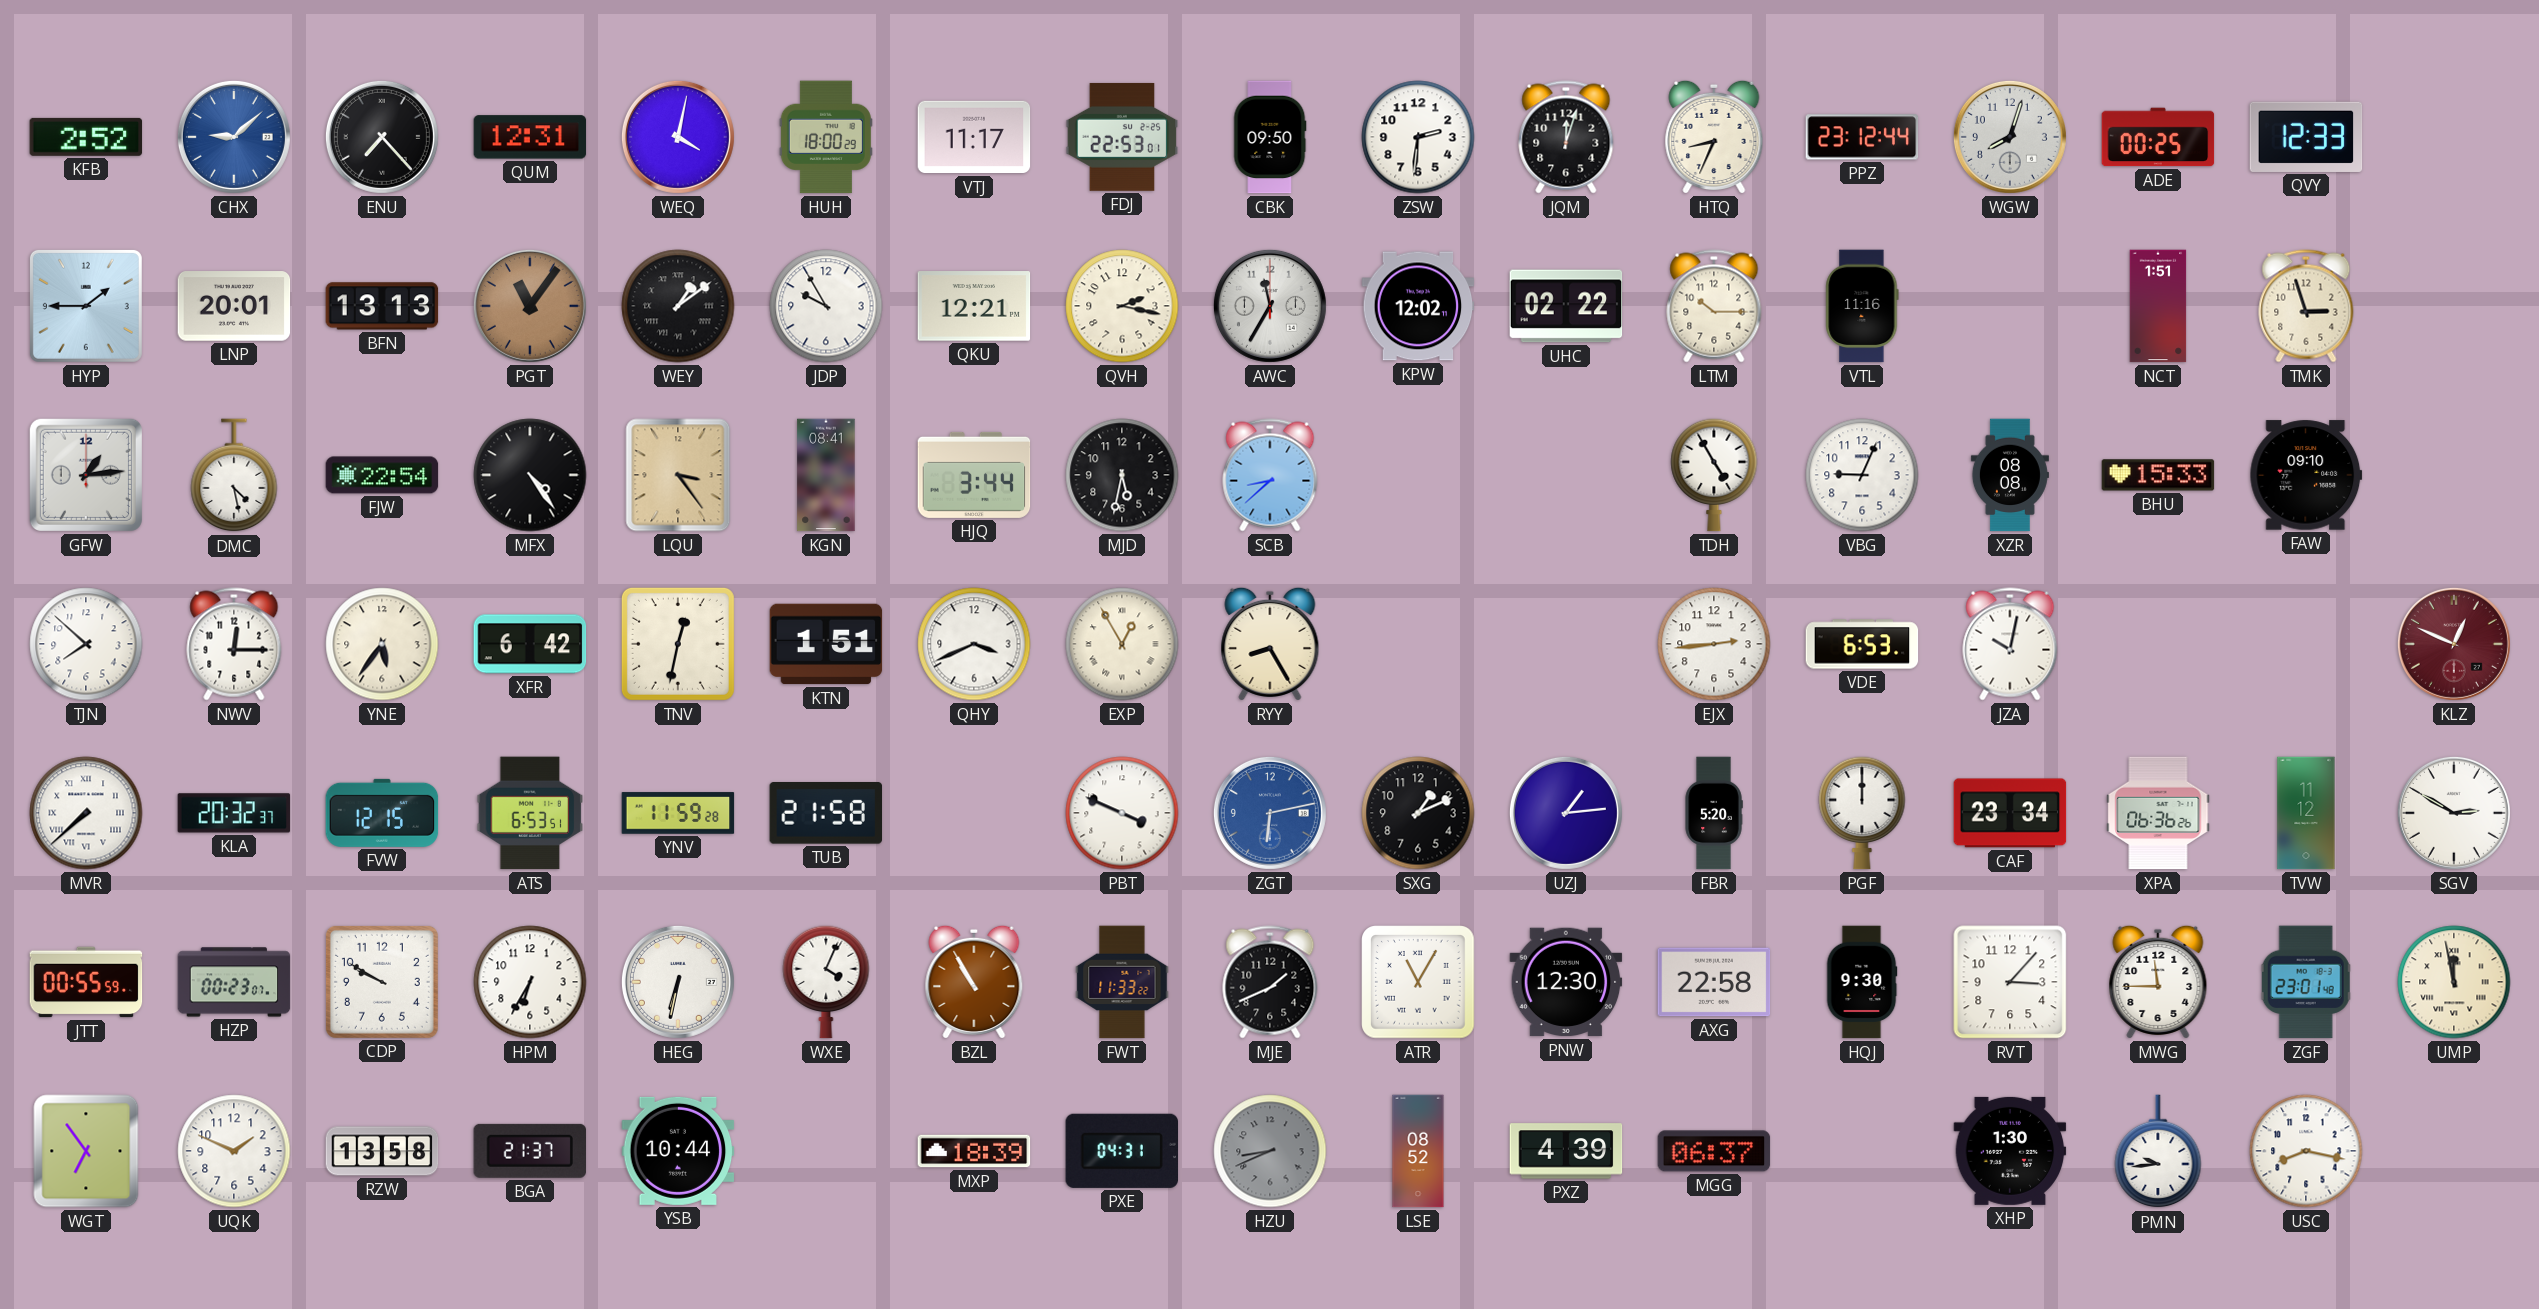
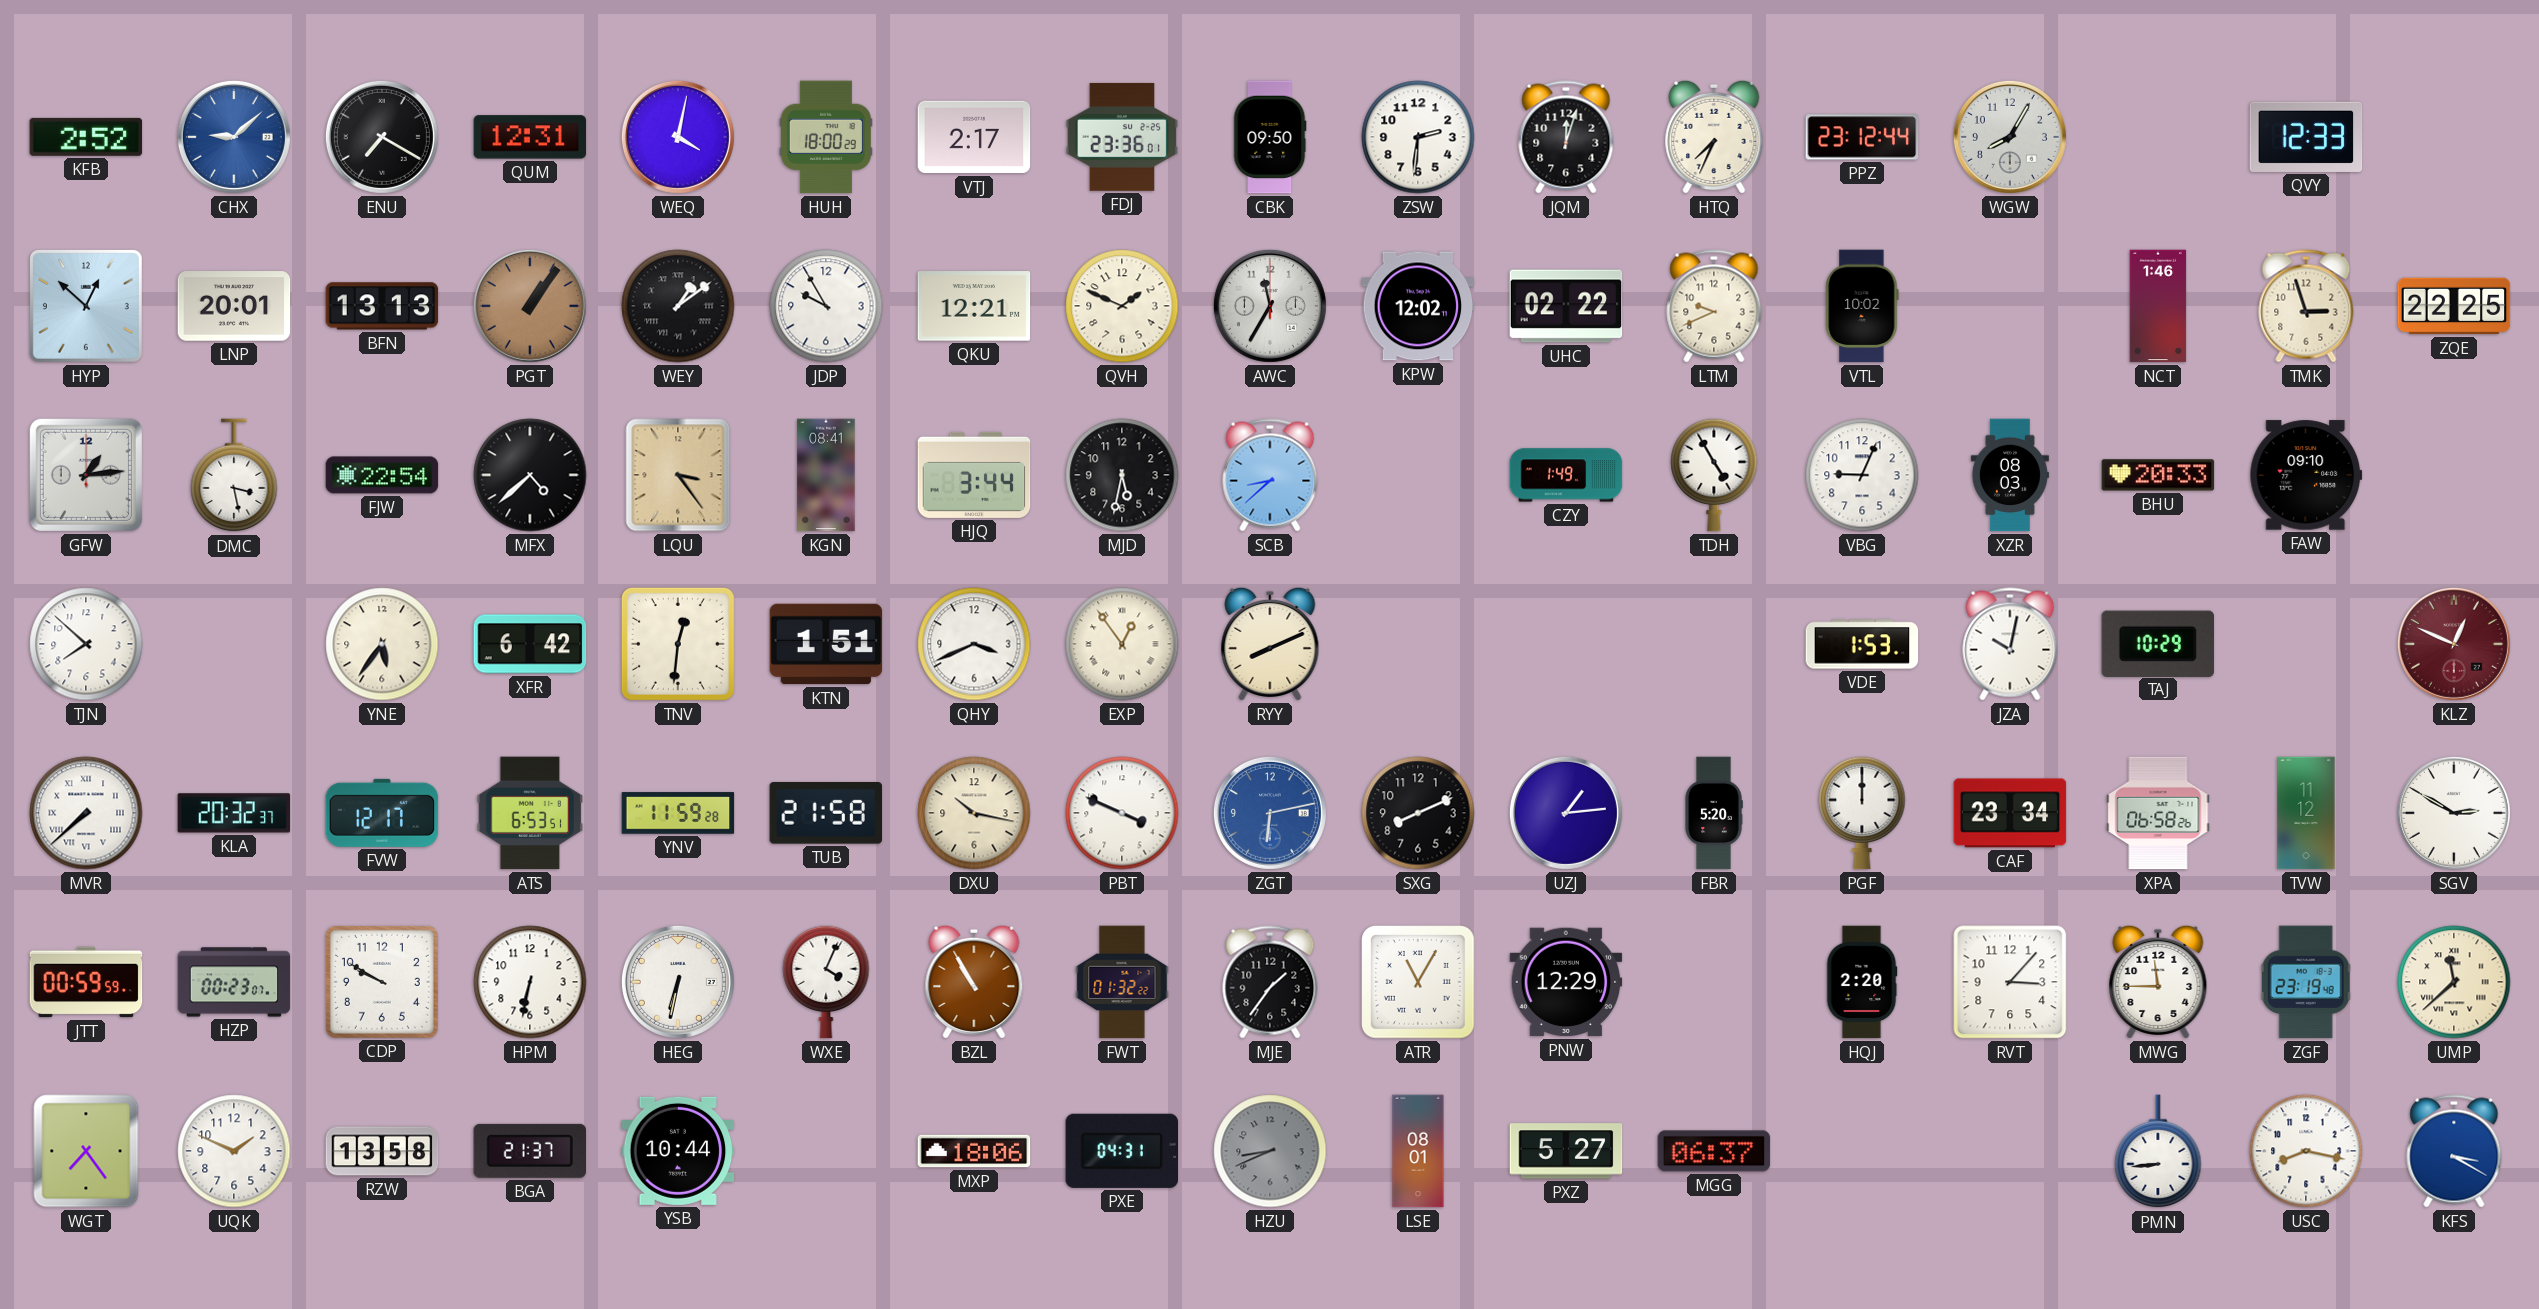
ENU: 7:23 -> 7:20 (382, 137)
VTJ: 11:17 -> 2:17 (974, 137)
FDJ: 22:53 -> 23:36 (1122, 137)
HTQ: 8:34 -> 7:34 (1714, 137)
WGW: 8:03 -> 8:05 (2010, 137)
ADE: 00:25 -> none (2158, 137)
HYP: 1:45 -> 12:52 (86, 306)
PGT: 11:06 -> 1:06 (530, 306)
QVH: 2:17 -> 1:49 (1122, 306)
LTM: 10:15 -> 9:41 (1714, 306)
VTL: 11:16 -> 10:02 (1862, 306)
NCT: 1:51 -> 1:46 (2158, 306)
ZQE: none -> 22:25 (2454, 306)
DMC: 4:28 -> 3:28 (234, 476)
MFX: 4:24 -> 4:38 (530, 475)
CZY: none -> 1:49 (1566, 475)
XZR: 08:08 -> 08:03 (2010, 475)
BHU: 15:33 -> 20:33 (2158, 475)
NWV: 12:15 -> none (234, 644)
TNV: 12:32 -> 12:31 (678, 644)
EXP: 12:55 -> 12:54 (1122, 644)
RYY: 8:25 -> 8:11 (1270, 644)
EJX: 2:44 -> none (1714, 644)
VDE: 6:53 -> 1:53 (1862, 644)
TAJ: none -> 10:29 (2158, 643)
FVW: 12:15 -> 12:17 (382, 813)
DXU: none -> 10:17 (974, 813)
SXG: 1:11 -> 8:11 (1418, 813)
XPA: 06:36 -> 06:58 (2158, 813)
JTT: 00:55 -> 00:59 (86, 982)
HPM: 6:35 -> 6:32 (530, 982)
FWT: 11:33 -> 01:32 (1122, 982)
MJE: 1:41 -> 1:36 (1270, 982)
PNW: 12:30 -> 12:29 (1566, 982)
AXG: 22:58 -> none (1714, 982)
HQJ: 9:30 -> 2:20 (1862, 982)
ZGF: 23:01 -> 23:19 (2306, 982)
UMP: 11:58 -> 11:38 (2454, 982)
WGT: 6:54 -> 7:24 (86, 1151)
MXP: 18:39 -> 18:06 (974, 1151)
LSE: 08:52 -> 08:01 (1418, 1151)
PXZ: 4:39 -> 5:27 (1566, 1151)
XHP: 1:30 -> none (2010, 1151)
PMN: 9:44 -> 8:44 (2158, 1152)
KFS: none -> 3:20 (2454, 1151)
